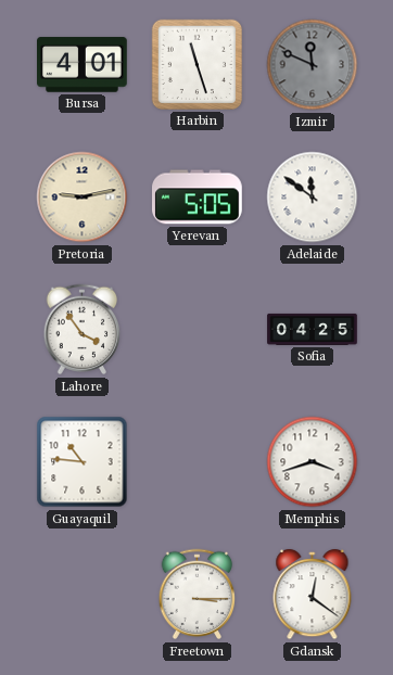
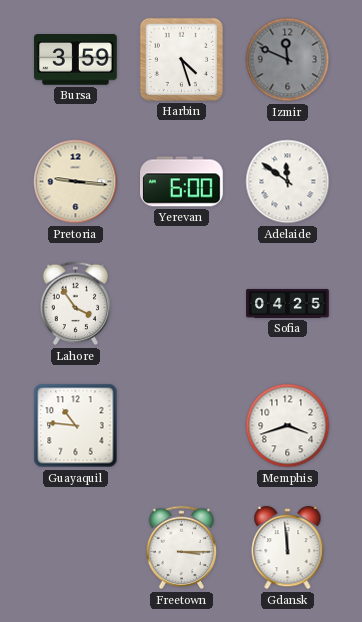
Bursa: 4:01 -> 3:59 (76, 60)
Harbin: 11:27 -> 4:27 (181, 59)
Pretoria: 9:13 -> 9:16 (76, 182)
Yerevan: 5:05 -> 6:00 (182, 182)
Gdansk: 12:21 -> 11:59 (288, 548)
